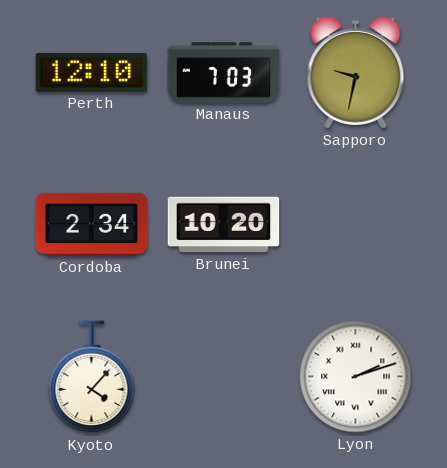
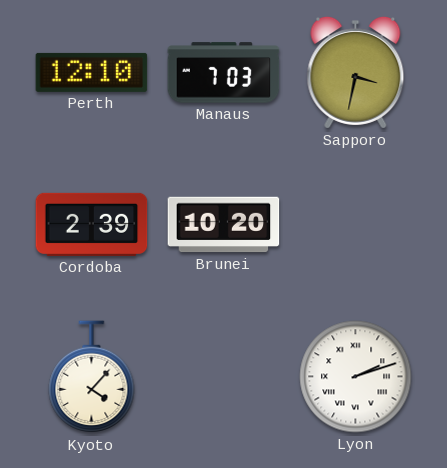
Sapporo: 9:32 -> 3:32 (356, 72)
Cordoba: 2:34 -> 2:39 (92, 224)
